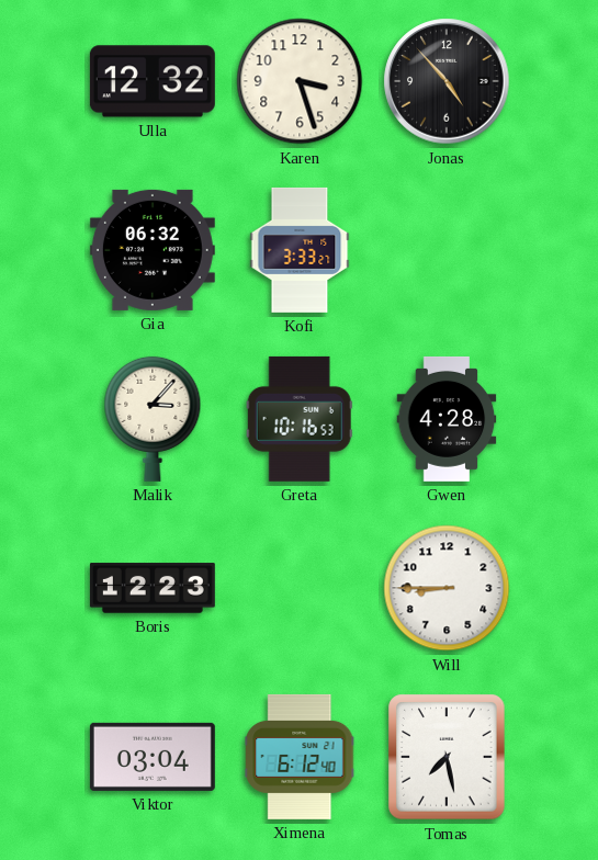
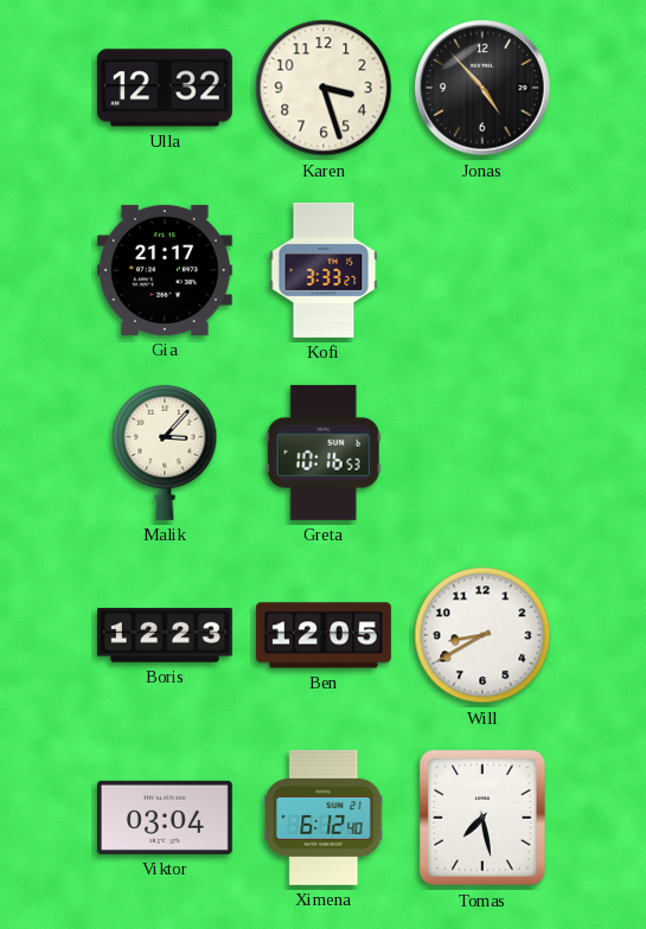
Gia: 06:32 -> 21:17 (165, 270)
Gwen: 4:28 -> none (447, 419)
Ben: none -> 12:05 (324, 635)
Will: 8:45 -> 8:40 (482, 635)
